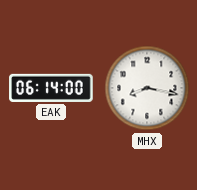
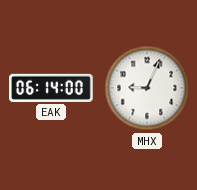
MHX: 8:17 -> 9:04 (147, 88)
